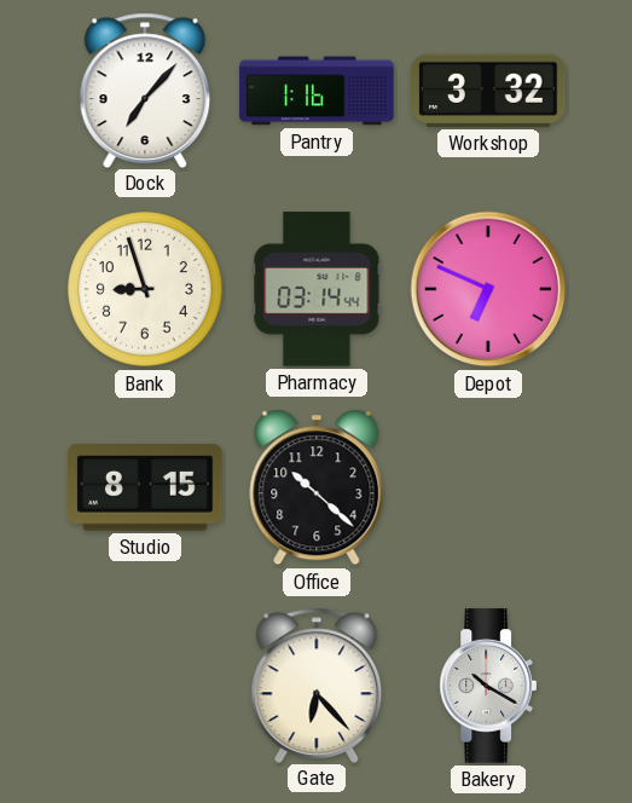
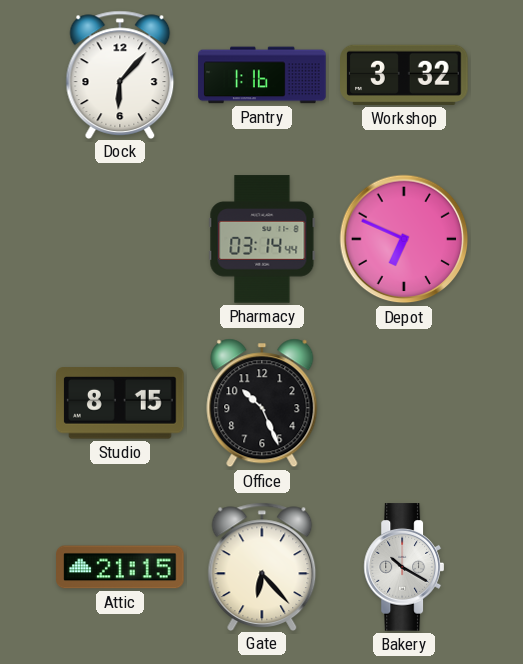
Dock: 7:07 -> 6:07 (120, 74)
Bank: 8:57 -> none (145, 289)
Office: 10:22 -> 10:26 (262, 403)
Attic: none -> 21:15 (120, 567)
